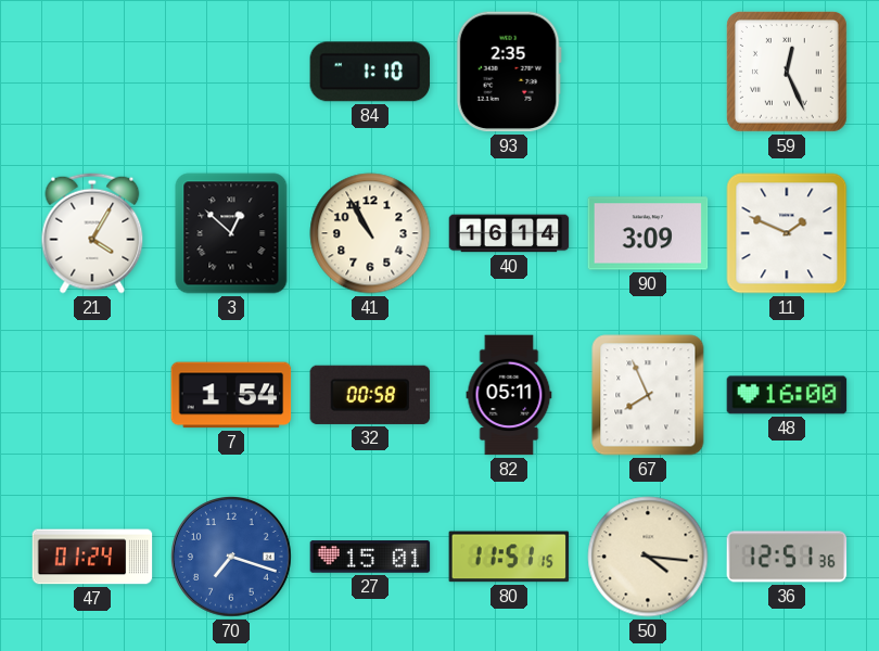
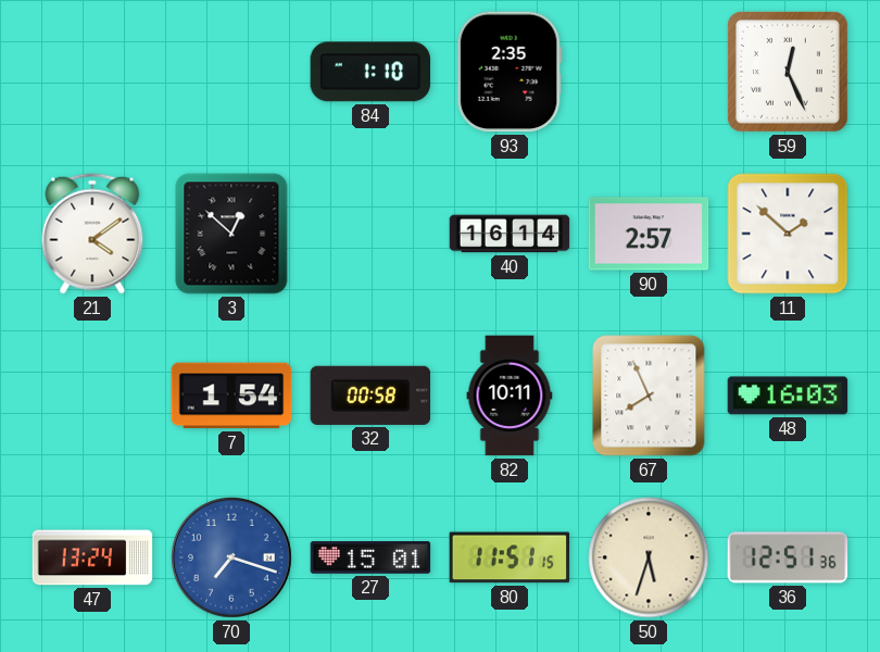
21: 4:05 -> 4:09 (92, 234)
41: 10:55 -> none (370, 233)
90: 3:09 -> 2:57 (649, 234)
11: 1:49 -> 1:52 (788, 234)
82: 05:11 -> 10:11 (510, 396)
48: 16:00 -> 16:03 (788, 396)
47: 01:24 -> 13:24 (92, 557)
50: 4:16 -> 5:33 (649, 557)
